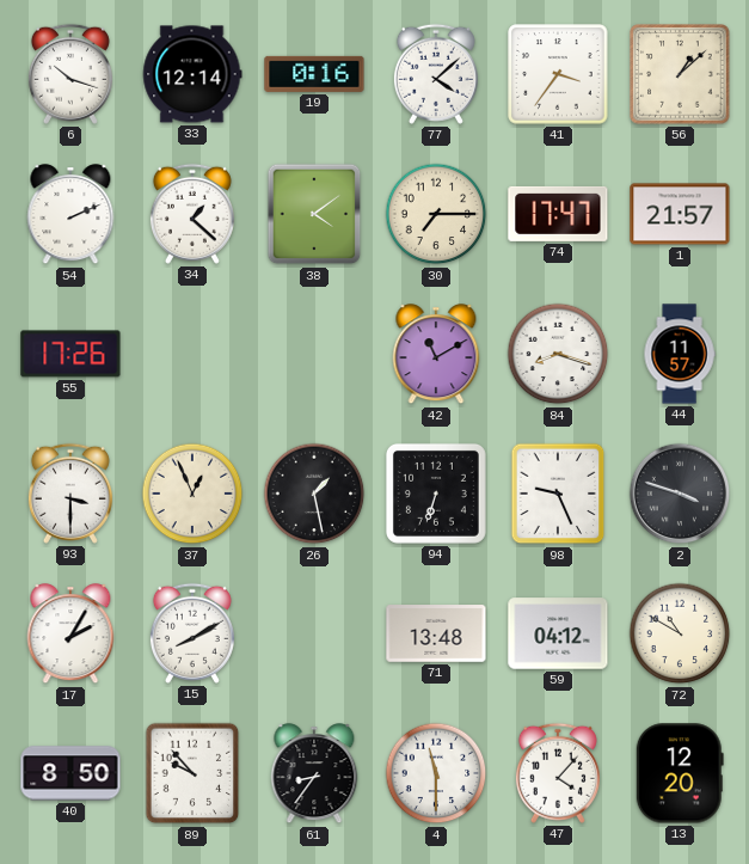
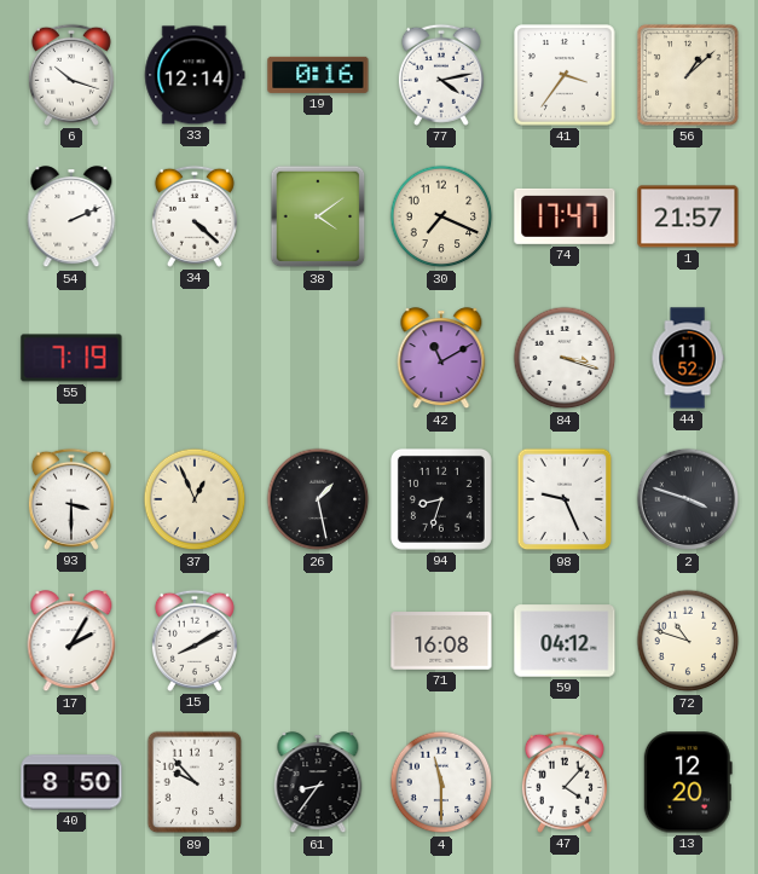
77: 4:08 -> 4:13 (441, 75)
34: 1:22 -> 4:22 (195, 216)
30: 7:15 -> 7:19 (441, 216)
55: 17:26 -> 7:19 (71, 358)
84: 8:18 -> 3:18 (565, 358)
44: 11:57 -> 11:52 (688, 358)
94: 6:33 -> 8:33 (441, 499)
71: 13:48 -> 16:08 (441, 641)
72: 10:50 -> 10:48 (688, 641)
